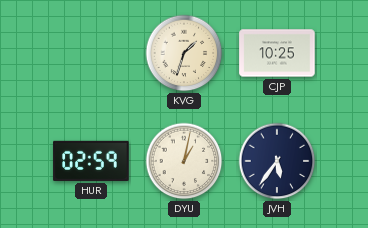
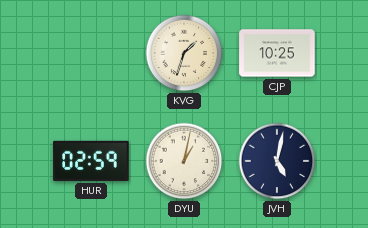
JVH: 5:36 -> 5:02 (277, 161)
